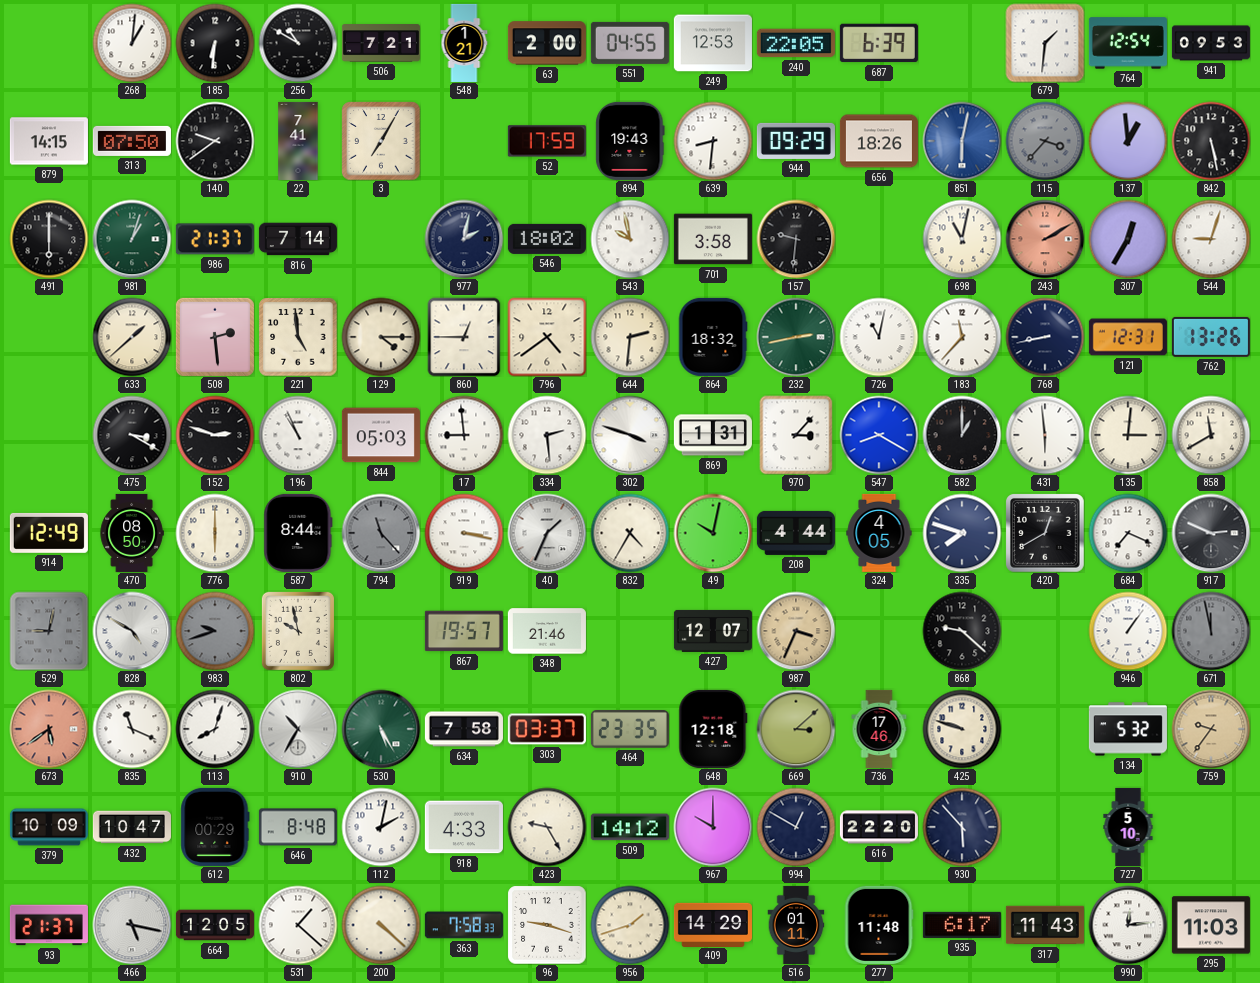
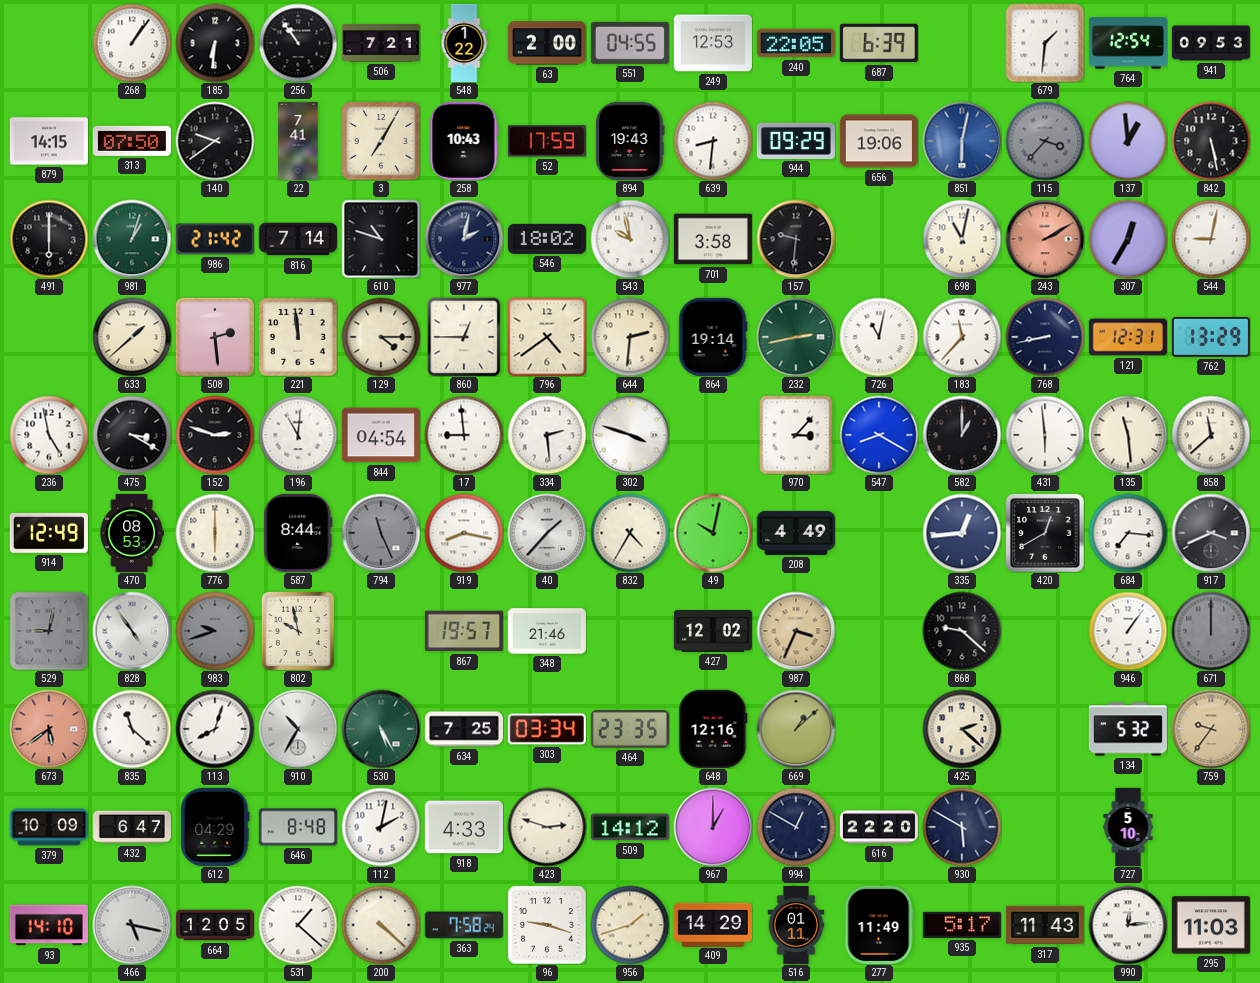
268: 1:01 -> 1:06 (132, 43)
256: 10:50 -> 10:54 (298, 43)
548: 1:21 -> 1:22 (464, 43)
258: none -> 10:43 (464, 141)
656: 18:26 -> 19:06 (879, 141)
986: 21:37 -> 21:42 (215, 239)
610: none -> 10:48 (381, 239)
544: 9:03 -> 9:02 (1211, 239)
221: 4:59 -> 11:59 (298, 337)
864: 18:32 -> 19:14 (713, 337)
762: 13:26 -> 13:29 (1211, 337)
236: none -> 4:58 (49, 435)
196: 10:56 -> 11:01 (298, 435)
844: 05:03 -> 04:54 (381, 435)
869: 1:31 -> none (713, 435)
135: 3:01 -> 11:29 (1128, 435)
858: 11:40 -> 11:38 (1211, 435)
470: 08:50 -> 08:53 (132, 533)
794: 11:23 -> 11:26 (381, 533)
919: 3:17 -> 8:17 (464, 533)
40: 1:34 -> 1:37 (547, 533)
208: 4:44 -> 4:49 (796, 533)
324: 4:05 -> none (879, 533)
335: 7:48 -> 12:44 (962, 533)
684: 7:19 -> 7:16 (1128, 533)
917: 2:49 -> 3:41 (1211, 533)
828: 4:50 -> 4:54 (132, 631)
427: 12:07 -> 12:02 (713, 631)
671: 11:58 -> 12:00 (1211, 631)
835: 11:19 -> 11:22 (132, 729)
634: 7:58 -> 7:25 (464, 729)
303: 03:37 -> 03:34 (547, 729)
648: 12:18 -> 12:16 (713, 729)
669: 3:08 -> 1:08 (796, 729)
736: 17:46 -> none (879, 729)
425: 9:48 -> 2:22 (962, 729)
432: 10:47 -> 6:47 (132, 827)
612: 00:29 -> 04:29 (215, 827)
423: 9:25 -> 2:48 (547, 827)
967: 10:00 -> 1:00 (713, 827)
930: 5:53 -> 5:50 (962, 827)
93: 21:37 -> 14:10 (49, 925)
363: 7:58:33 -> 7:58:24 (464, 925)
277: 11:48 -> 11:49 (879, 925)
935: 6:17 -> 5:17 (962, 925)
